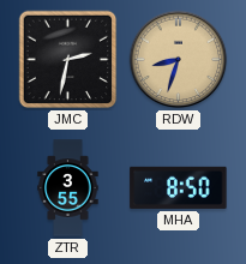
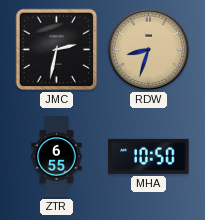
ZTR: 3:55 -> 6:55 (57, 157)
MHA: 8:50 -> 10:50 (149, 156)
